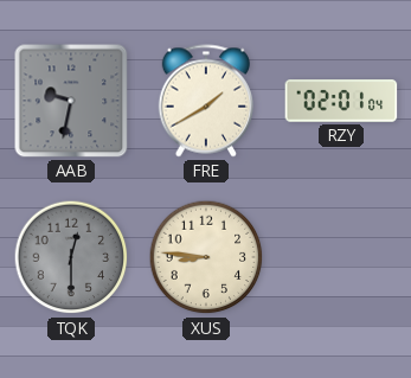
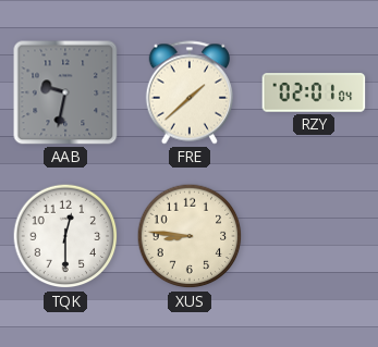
FRE: 1:40 -> 1:38 (188, 92)
TQK dial: grey -> white (65, 236)
